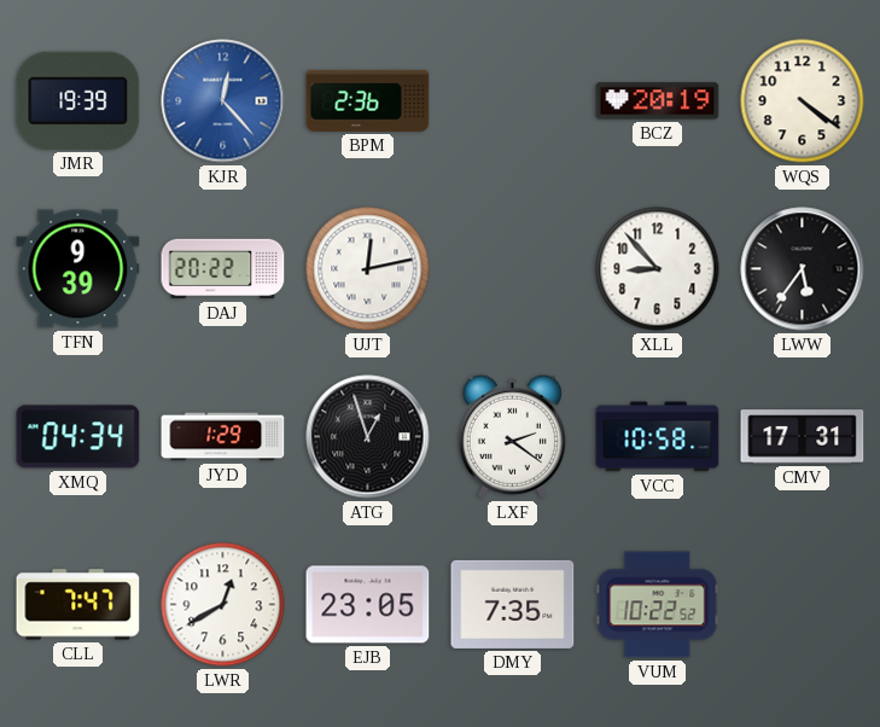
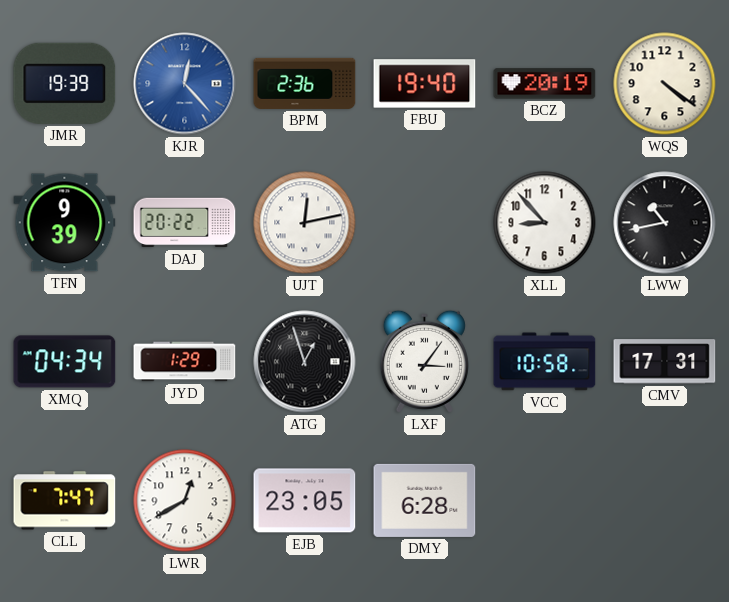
FBU: none -> 19:40 (425, 84)
LWW: 5:36 -> 10:43 (665, 223)
LXF: 2:21 -> 3:06 (424, 361)
DMY: 7:35 -> 6:28 (425, 500)
VUM: 10:22 -> none (658, 605)
